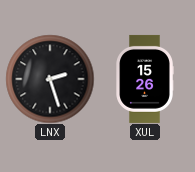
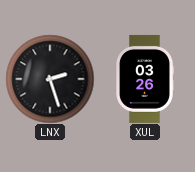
XUL: 15:26 -> 03:26 (145, 79)
